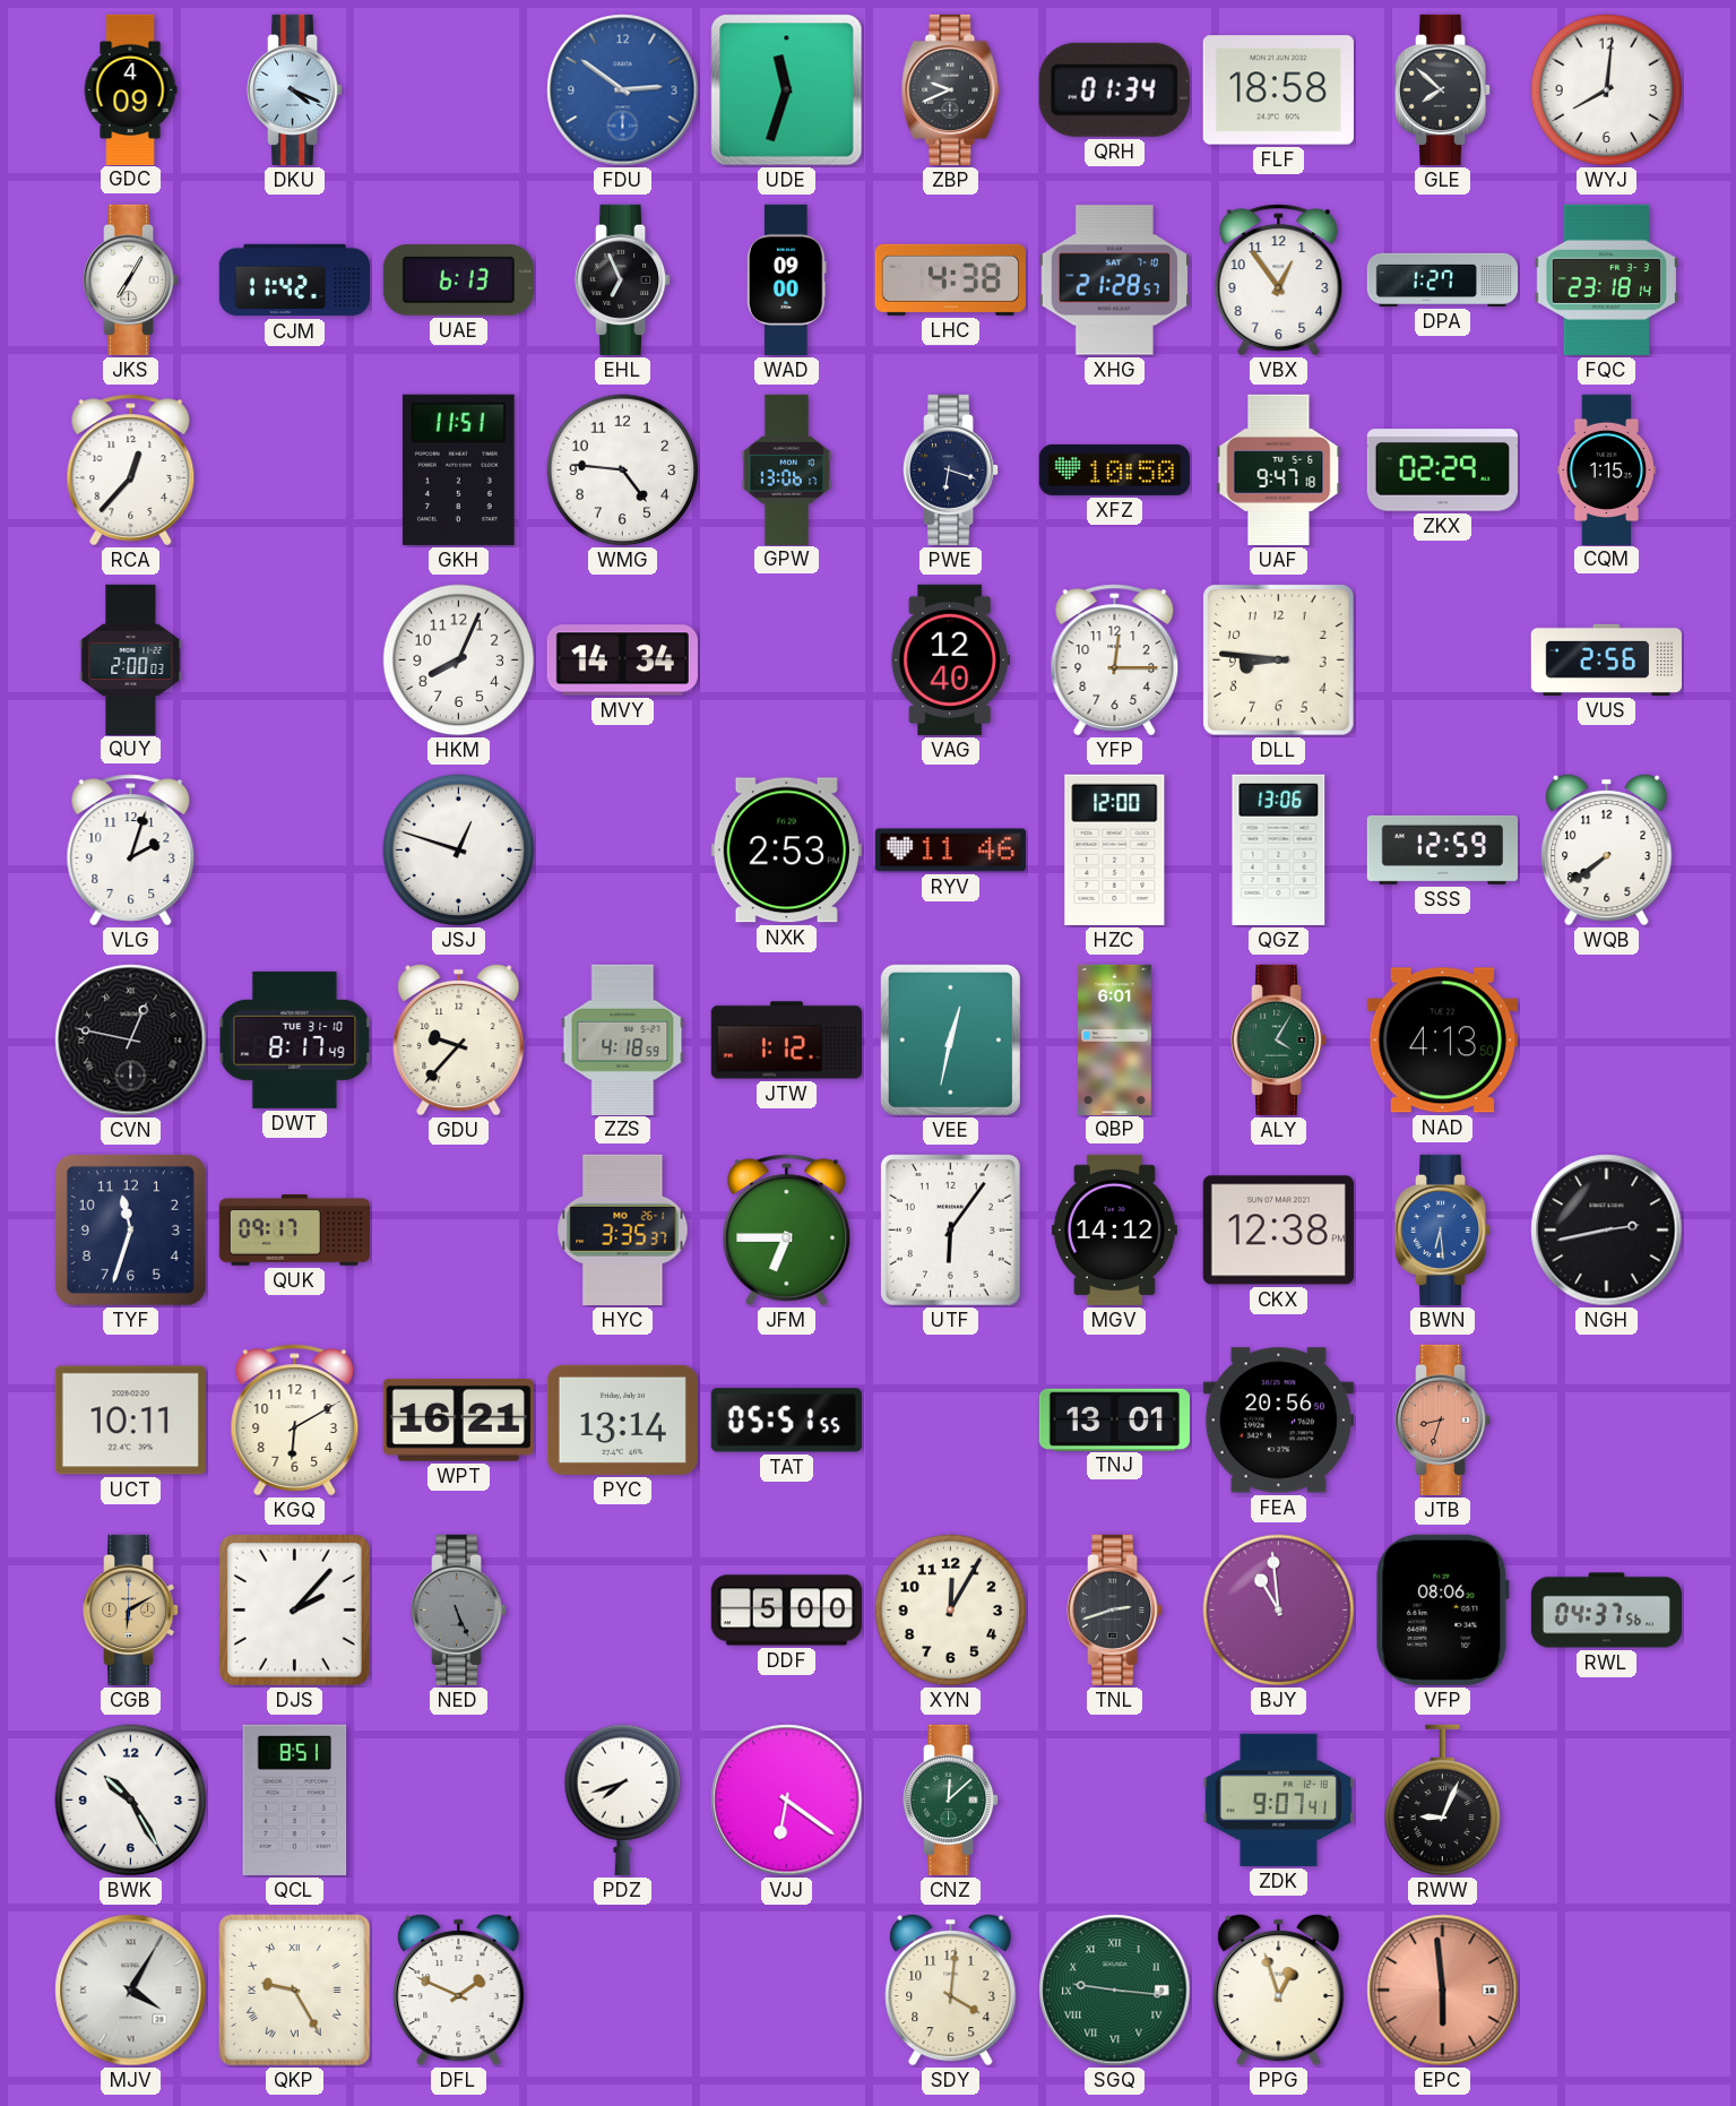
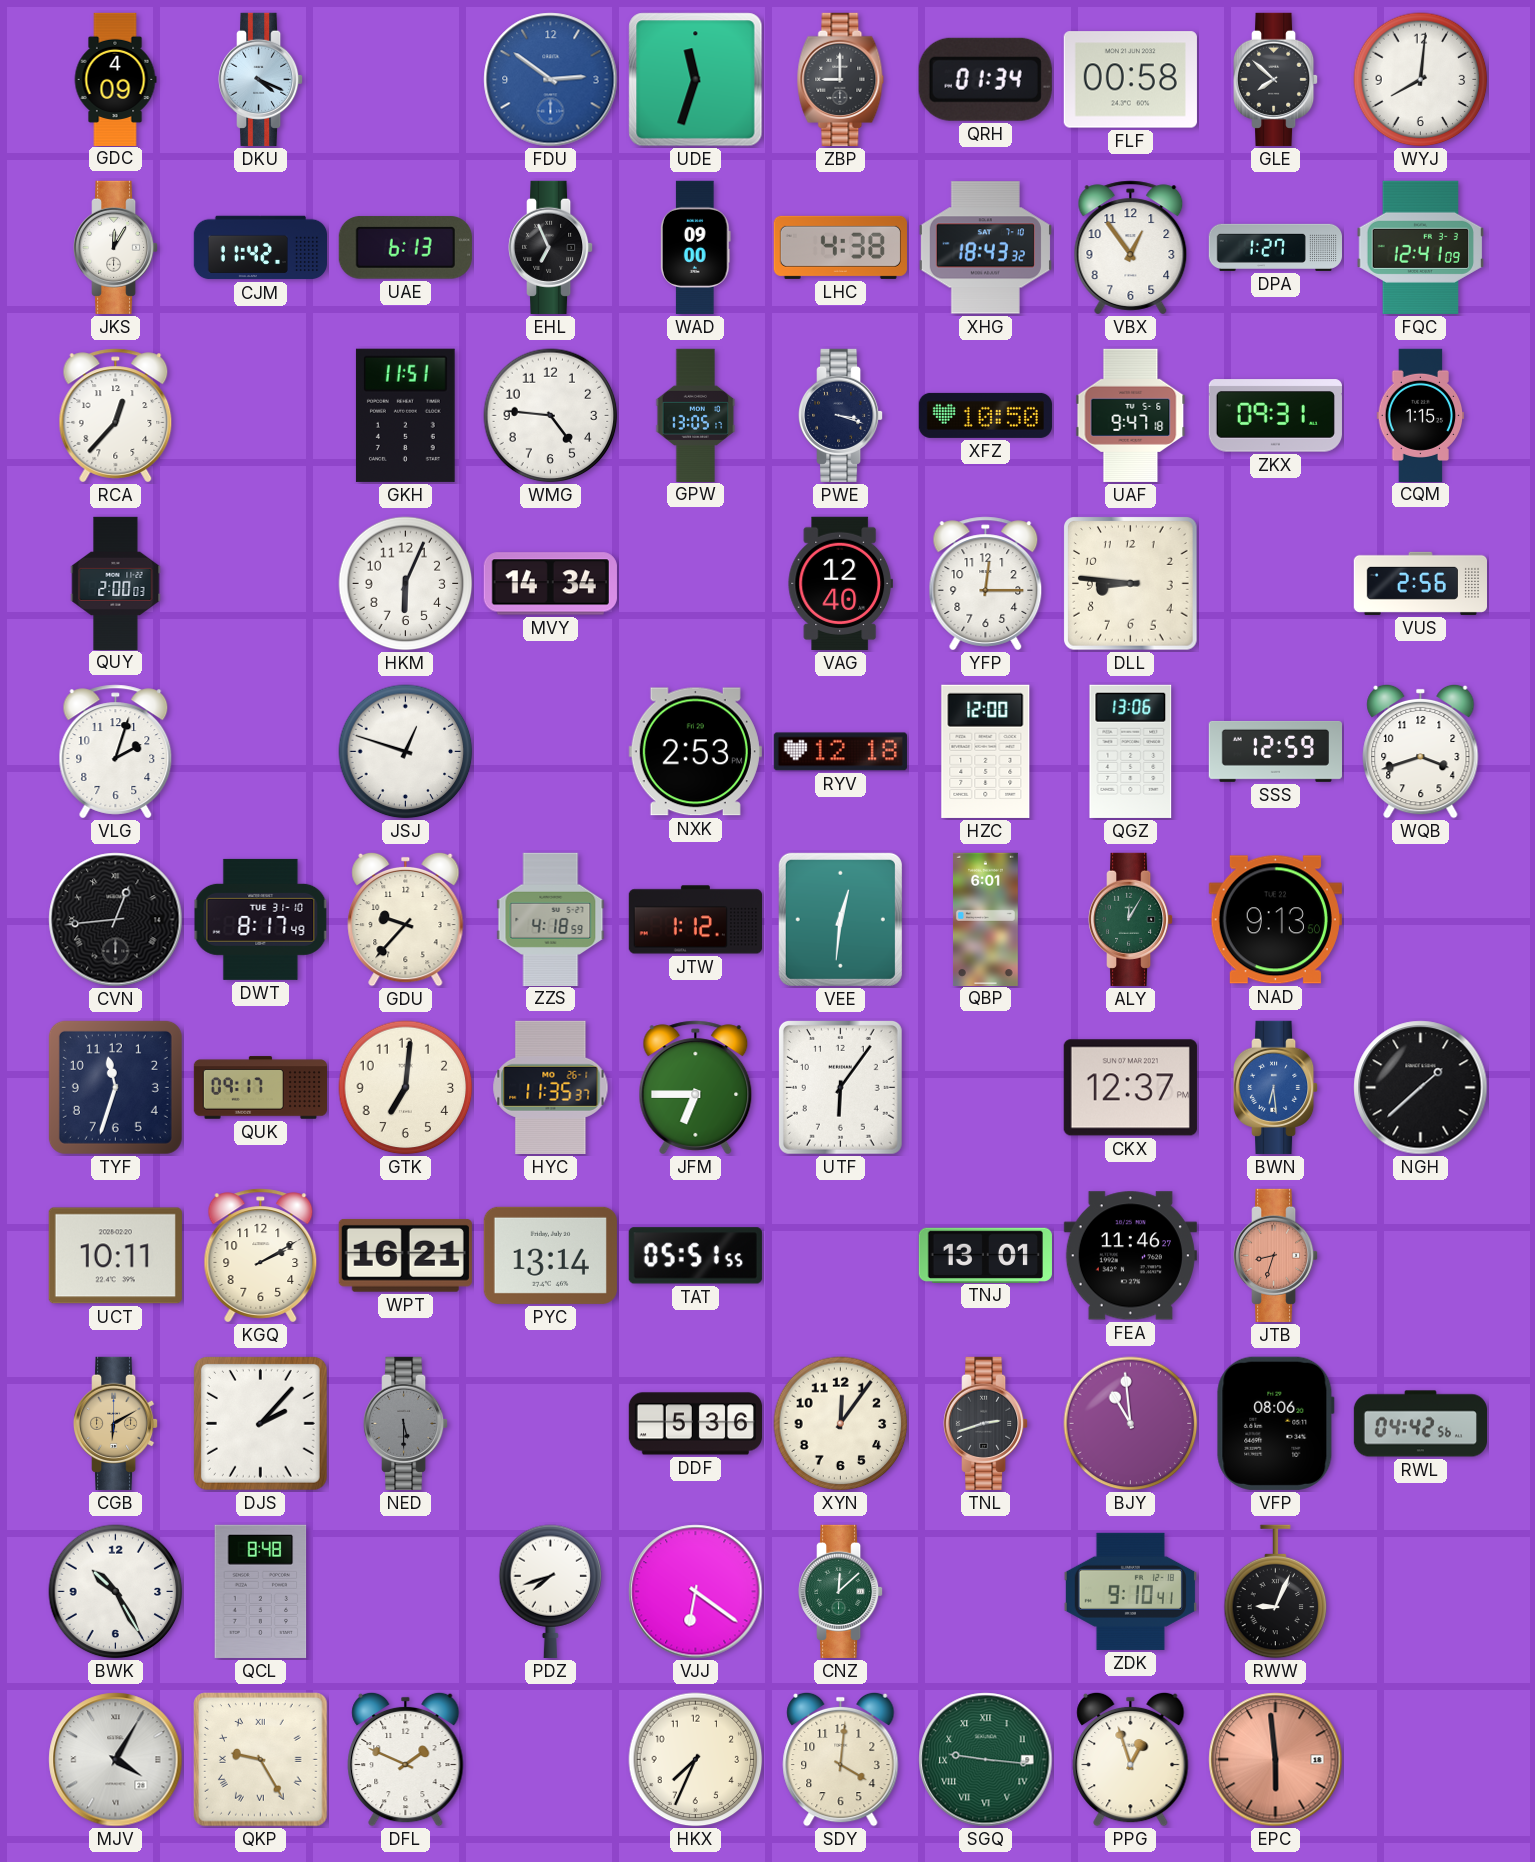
ZBP: 9:41 -> 9:00 (841, 79)
FLF: 18:58 -> 00:58 (1130, 80)
JKS: 7:05 -> 12:05 (117, 247)
XHG: 21:28 -> 18:43 (985, 248)
FQC: 23:18 -> 12:41 (1421, 247)
GPW: 13:06 -> 13:05 (696, 415)
PWE: 6:18 -> 3:18 (842, 415)
ZKX: 02:29 -> 09:31 (1275, 416)
HKM: 8:04 -> 6:04 (406, 584)
RYV: 11:46 -> 12:18 (840, 752)
WQB: 7:39 -> 3:42 (1421, 751)
CVN: 12:47 -> 12:44 (116, 920)
VEE: 12:32 -> 12:31 (840, 919)
ALY: 4:05 -> 12:05 (1132, 919)
NAD: 4:13 -> 9:13 (1275, 920)
GTK: none -> 7:01 (406, 1088)
HYC: 3:35 -> 11:35 (551, 1087)
MGV: 14:12 -> none (1114, 1229)
CKX: 12:38 -> 12:37 (1130, 1088)
NGH: 2:43 -> 1:38 (1421, 1088)
KGQ: 6:10 -> 2:10 (261, 1256)
FEA: 20:56 -> 11:46 (1130, 1256)
NED: 5:26 -> 5:30 (407, 1423)
DDF: 5:00 -> 5:36 (695, 1424)
XYN: 12:05 -> 12:06 (841, 1424)
RWL: 04:37 -> 04:42 (1420, 1424)
QCL: 8:51 -> 8:48 (261, 1591)
ZDK: 9:07 -> 9:10 (1130, 1591)
HKX: none -> 7:34 (696, 1760)
